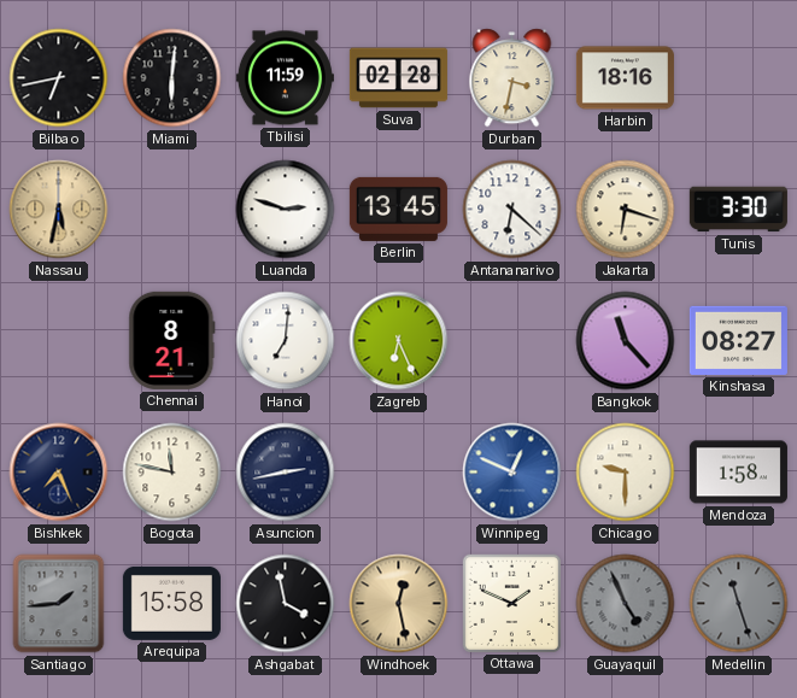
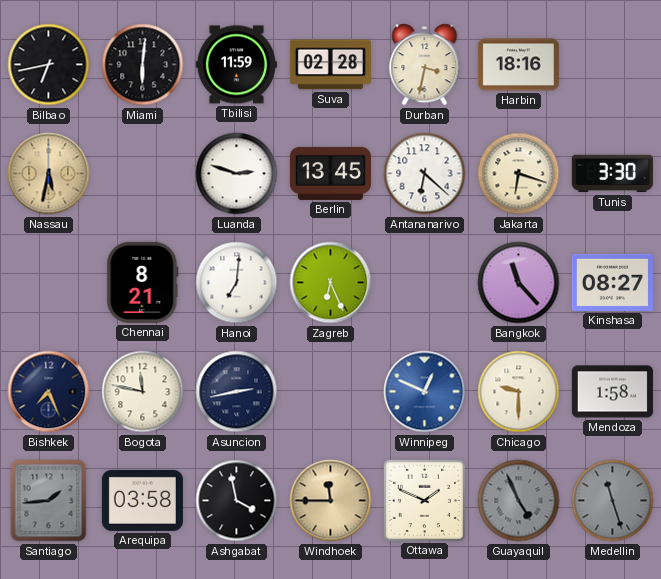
Arequipa: 15:58 -> 03:58 (142, 500)
Windhoek: 12:28 -> 11:45 (331, 501)
